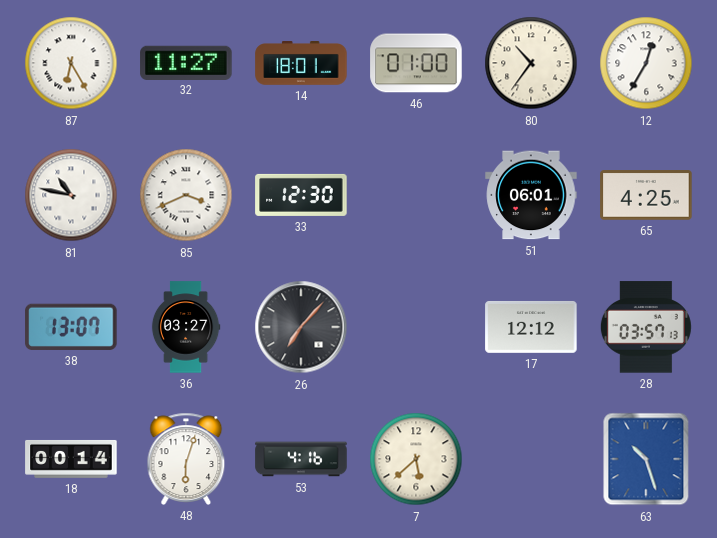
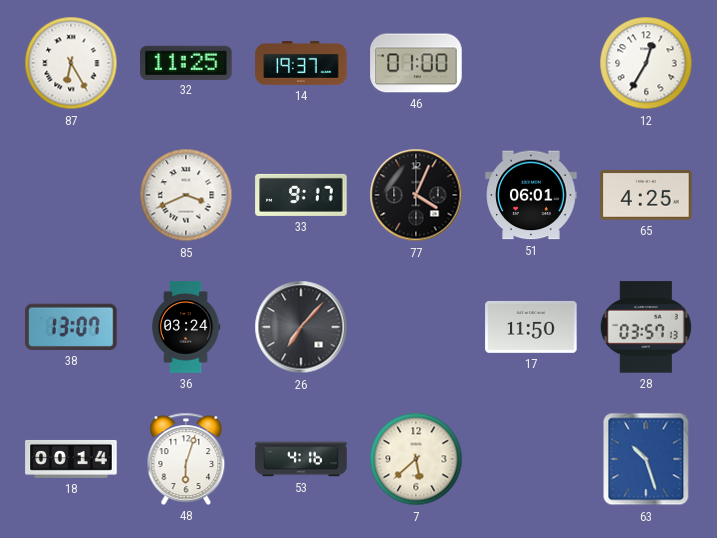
32: 11:27 -> 11:25 (186, 62)
14: 18:01 -> 19:37 (301, 64)
80: 10:36 -> none (531, 63)
81: 10:47 -> none (71, 195)
33: 12:30 -> 9:17 (301, 195)
77: none -> 4:04 (416, 195)
36: 03:27 -> 03:24 (186, 327)
17: 12:12 -> 11:50 (531, 327)
